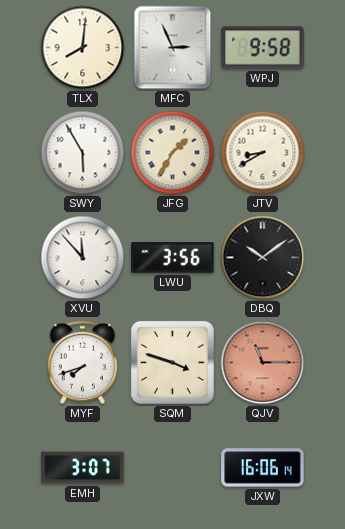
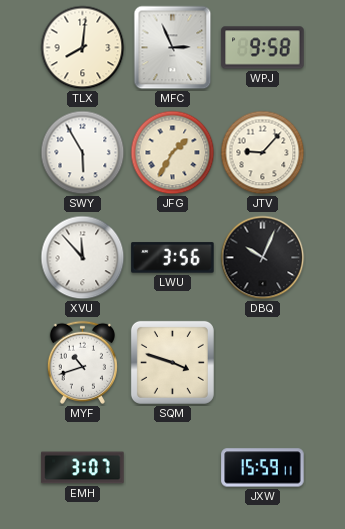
JTV: 8:40 -> 9:07 (263, 153)
DBQ: 10:09 -> 10:04 (263, 258)
MYF: 7:42 -> 10:42 (82, 362)
QJV: 11:15 -> none (263, 363)
JXW: 16:06 -> 15:59 (263, 468)
